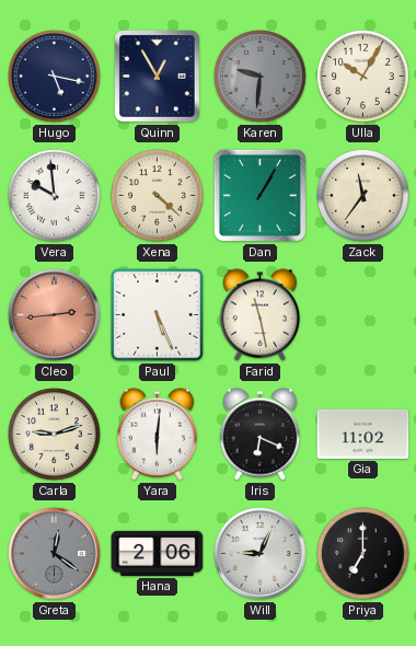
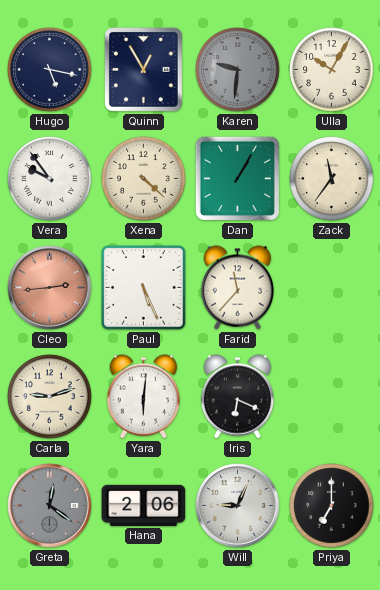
Vera: 9:59 -> 9:54 (50, 179)
Farid: 11:28 -> 11:37 (238, 288)
Gia: 11:02 -> none (363, 434)
